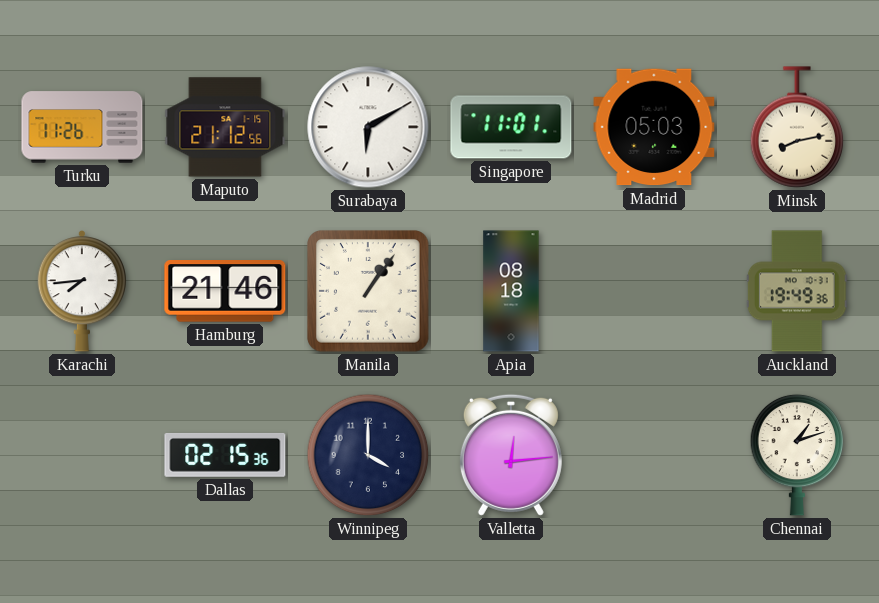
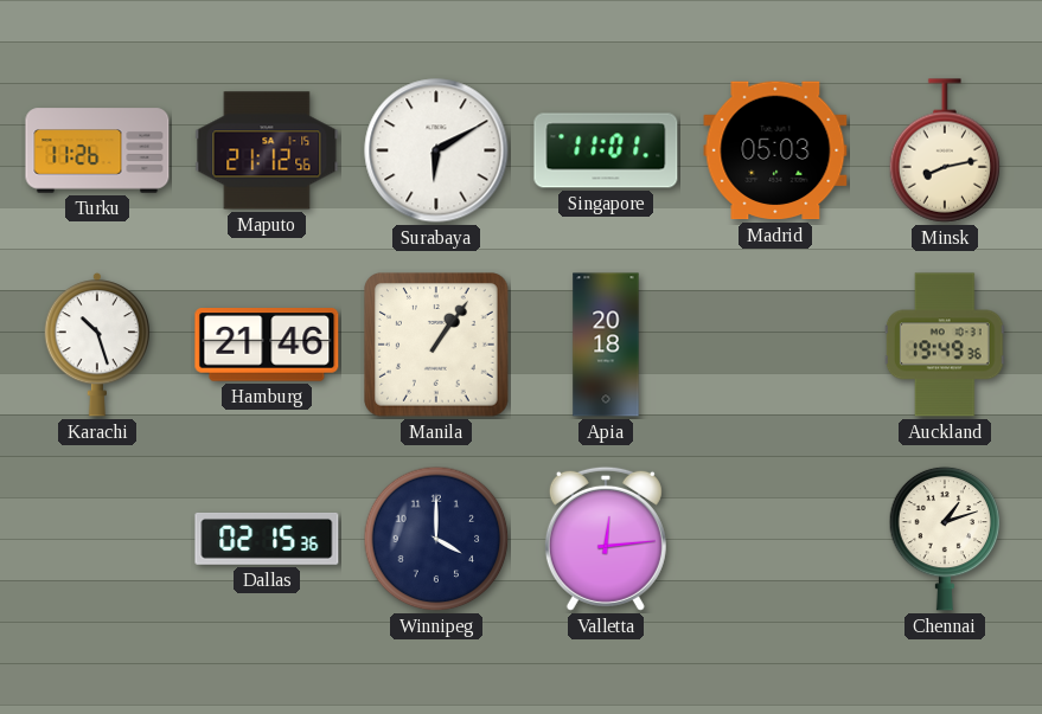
Karachi: 7:44 -> 10:27 (97, 345)
Apia: 08:18 -> 20:18 (606, 345)
